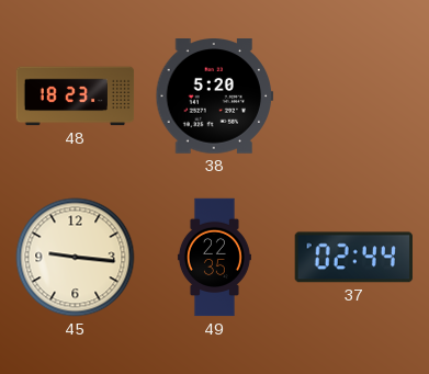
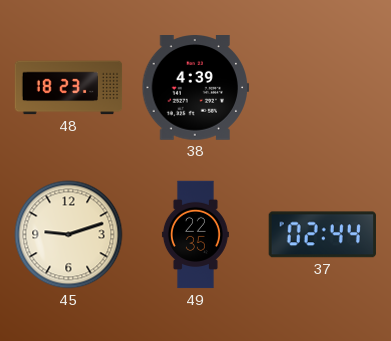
38: 5:20 -> 4:39 (196, 88)
45: 9:16 -> 9:12 (69, 235)
